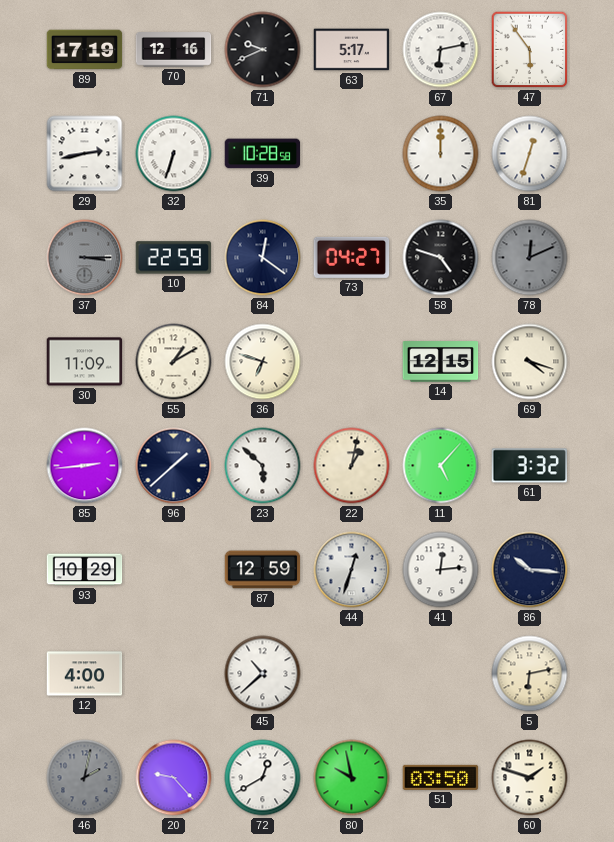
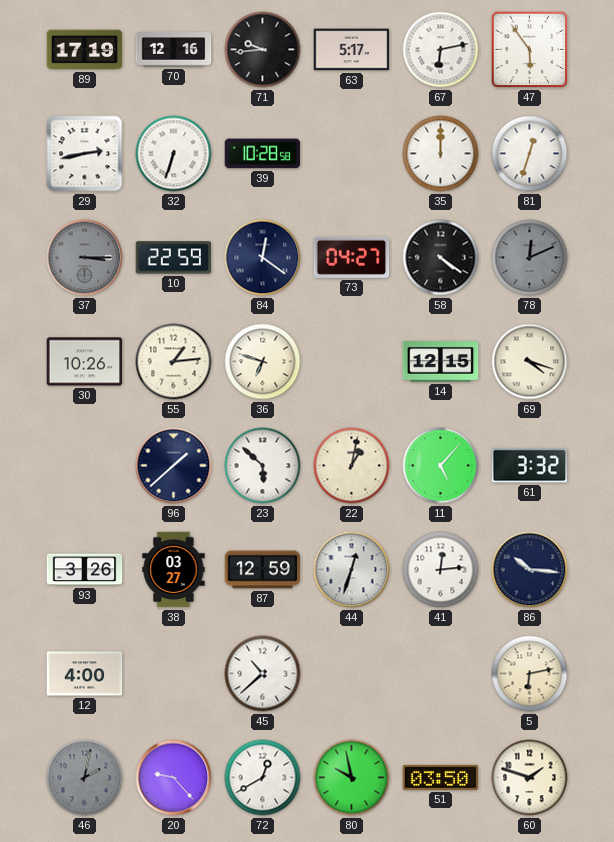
71: 9:41 -> 9:44 (263, 50)
58: 4:48 -> 4:21 (441, 258)
30: 11:09 -> 10:26 (85, 362)
55: 1:10 -> 1:14 (174, 362)
85: 2:44 -> none (85, 466)
93: 10:29 -> 3:26 (85, 570)
38: none -> 03:27 (174, 570)
